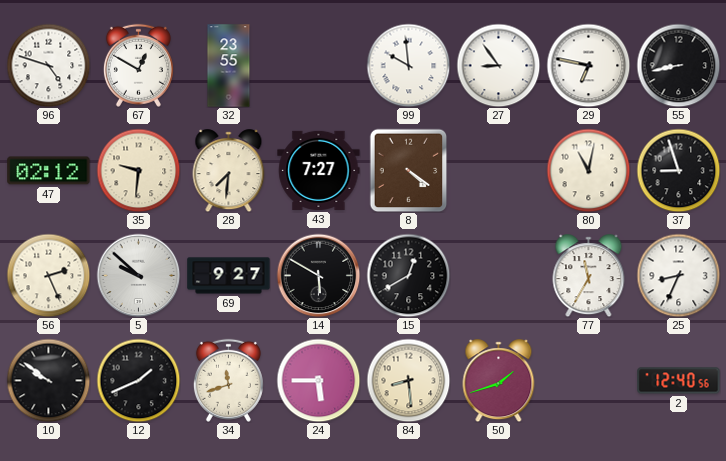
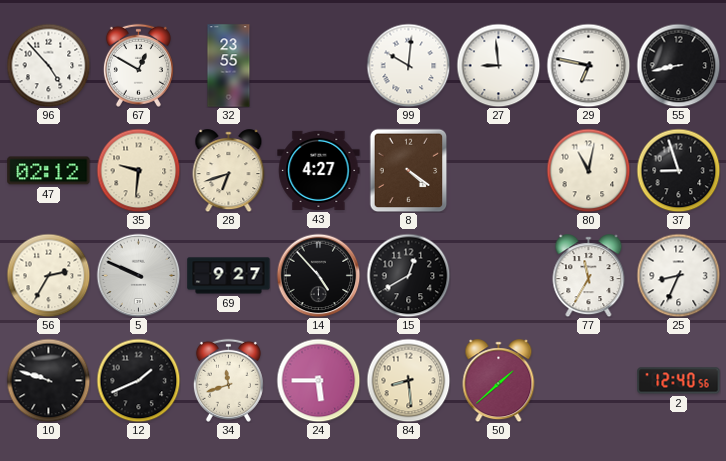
96: 4:48 -> 4:53 (48, 65)
99: 9:59 -> 10:01 (408, 65)
27: 8:54 -> 8:59 (498, 65)
28: 7:31 -> 6:42 (229, 171)
43: 7:27 -> 4:27 (319, 170)
56: 2:26 -> 2:35 (48, 275)
5: 9:52 -> 9:49 (138, 275)
14: 5:50 -> 4:53 (318, 275)
10: 9:51 -> 9:48 (48, 380)
50: 1:42 -> 1:38 (499, 381)
